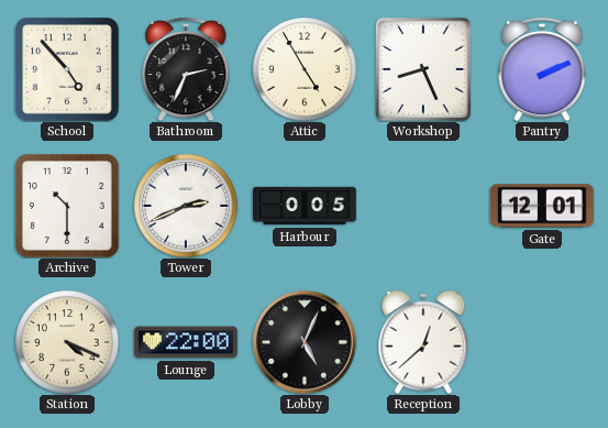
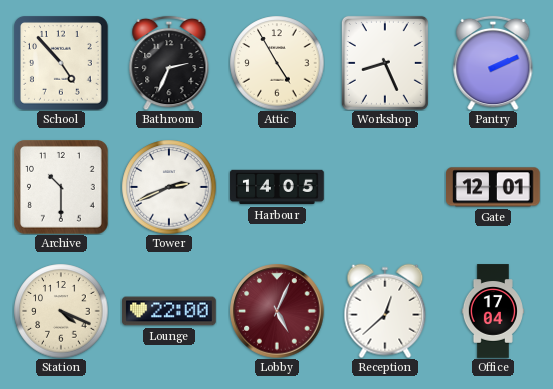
Harbour: 0:05 -> 14:05 (277, 187)
Lobby dial: black -> burgundy (277, 311)
Office: none -> 17:04 (493, 311)
